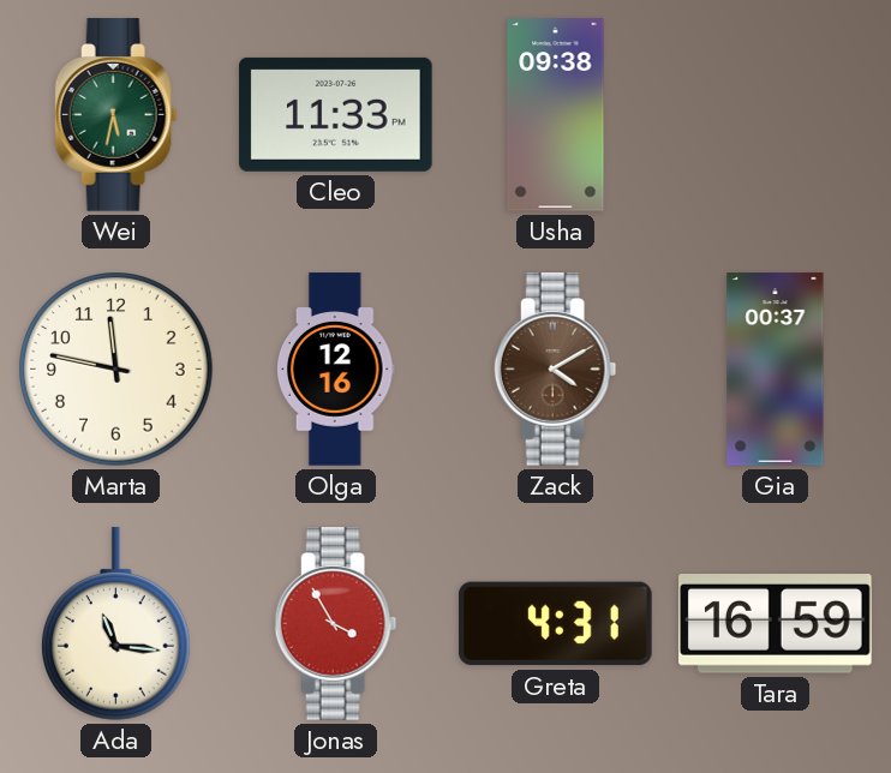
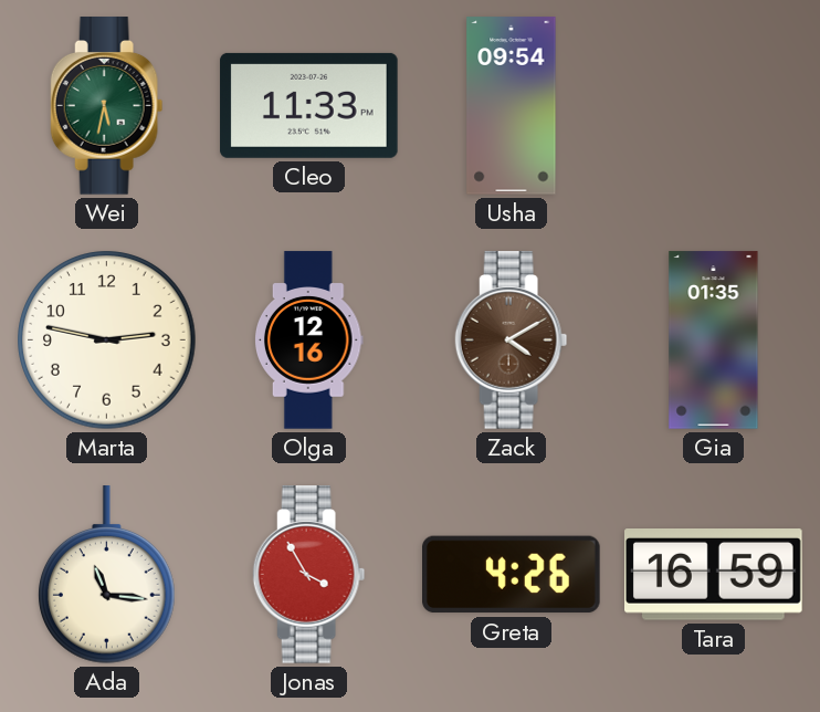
Usha: 09:38 -> 09:54 (512, 106)
Marta: 11:47 -> 2:47 (107, 341)
Gia: 00:37 -> 01:35 (714, 341)
Greta: 4:31 -> 4:26 (512, 575)
